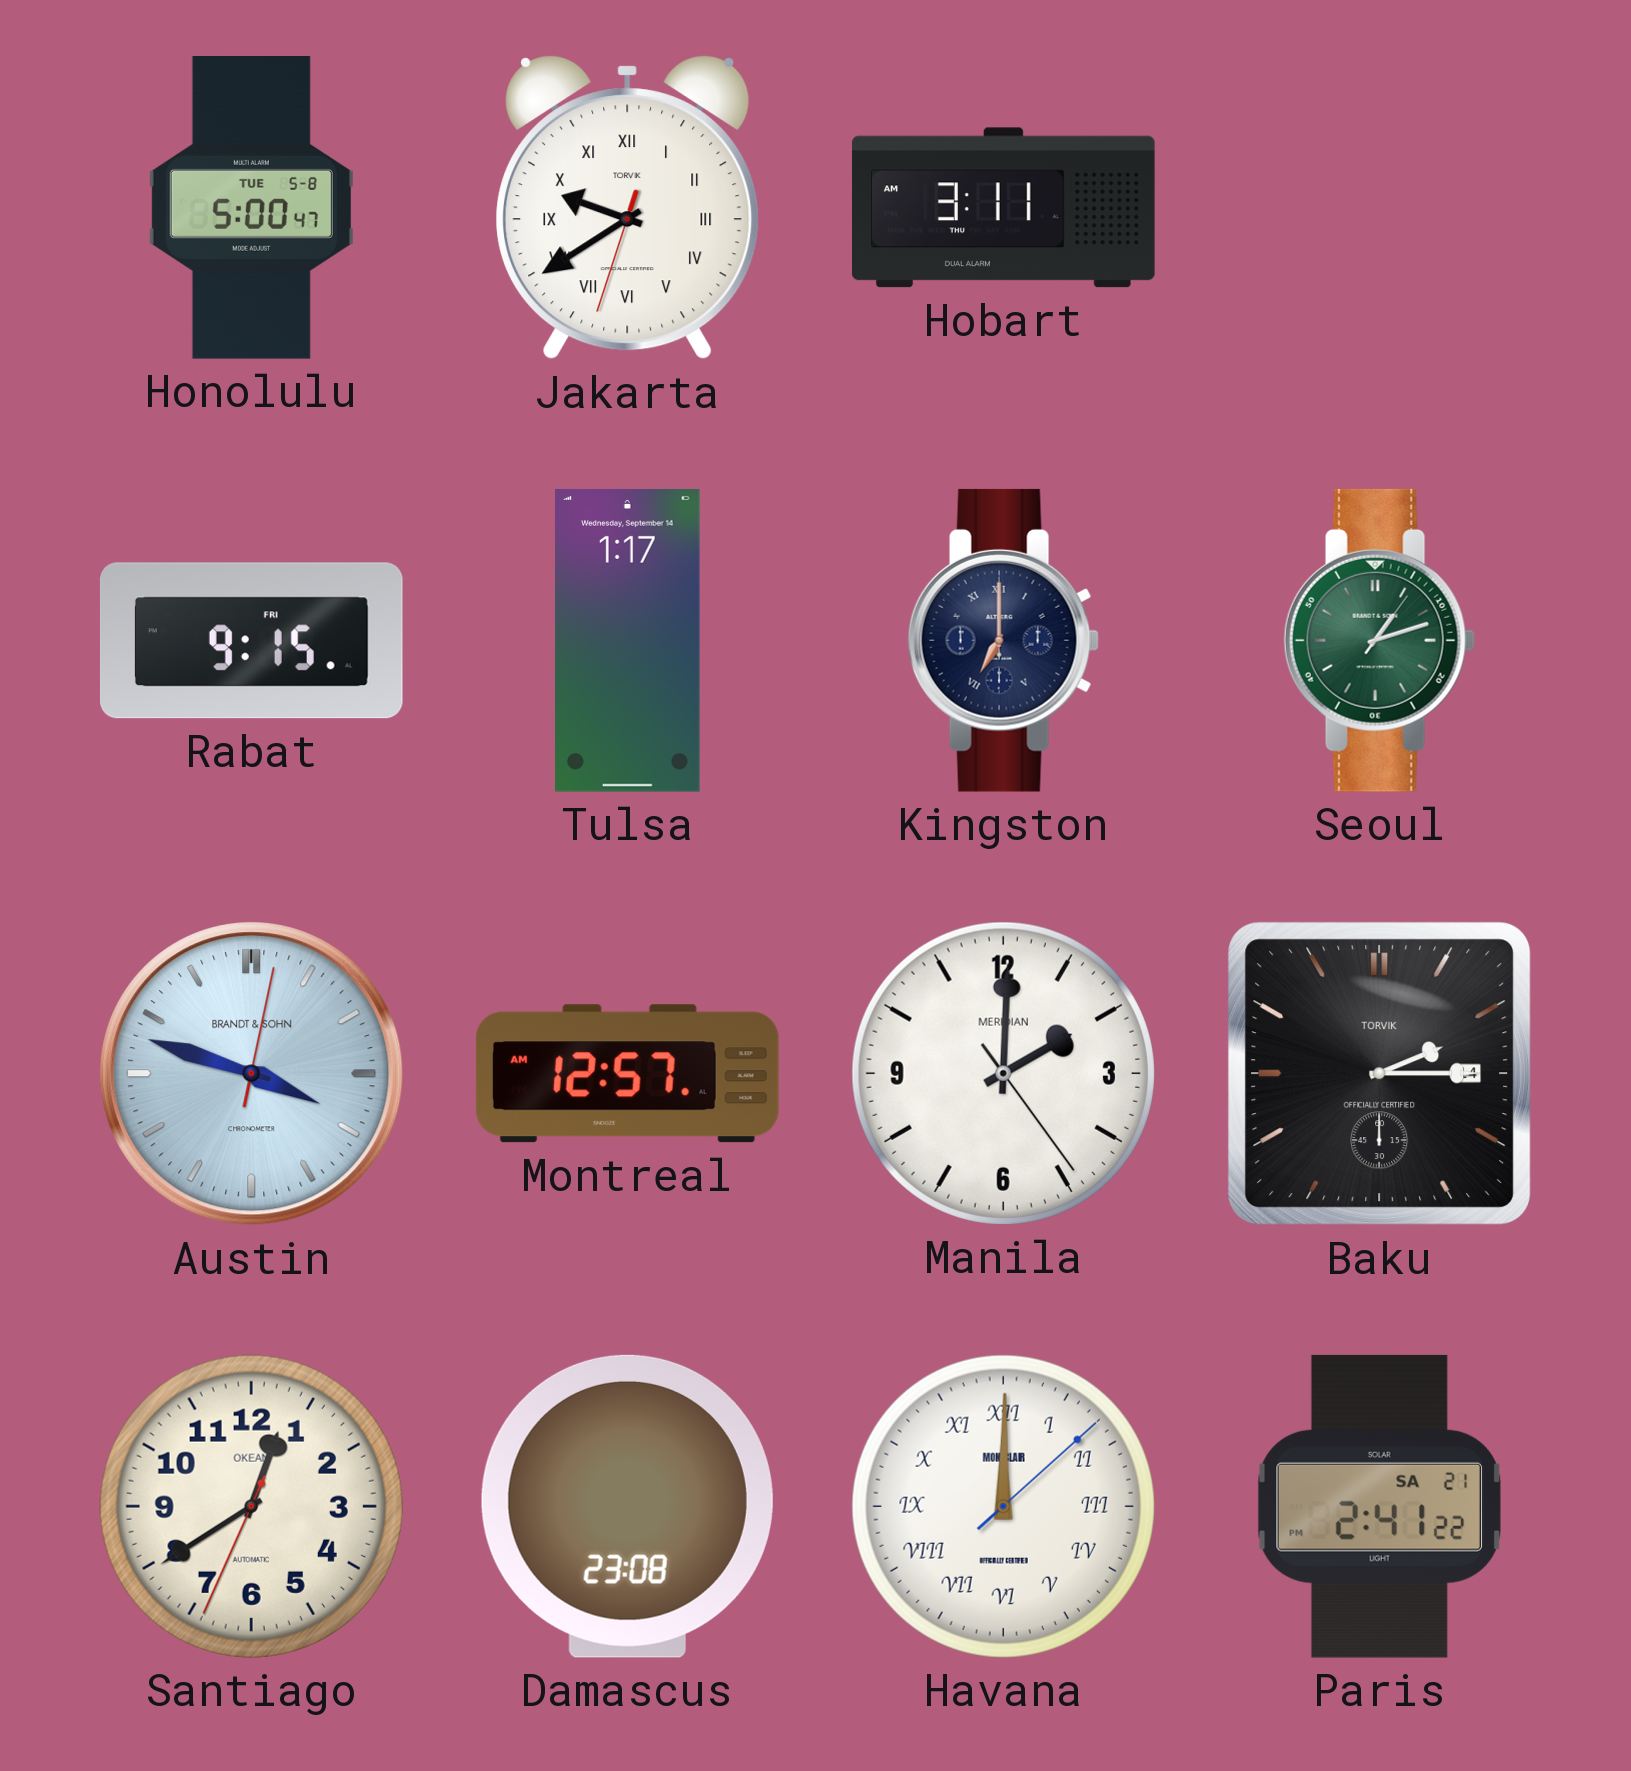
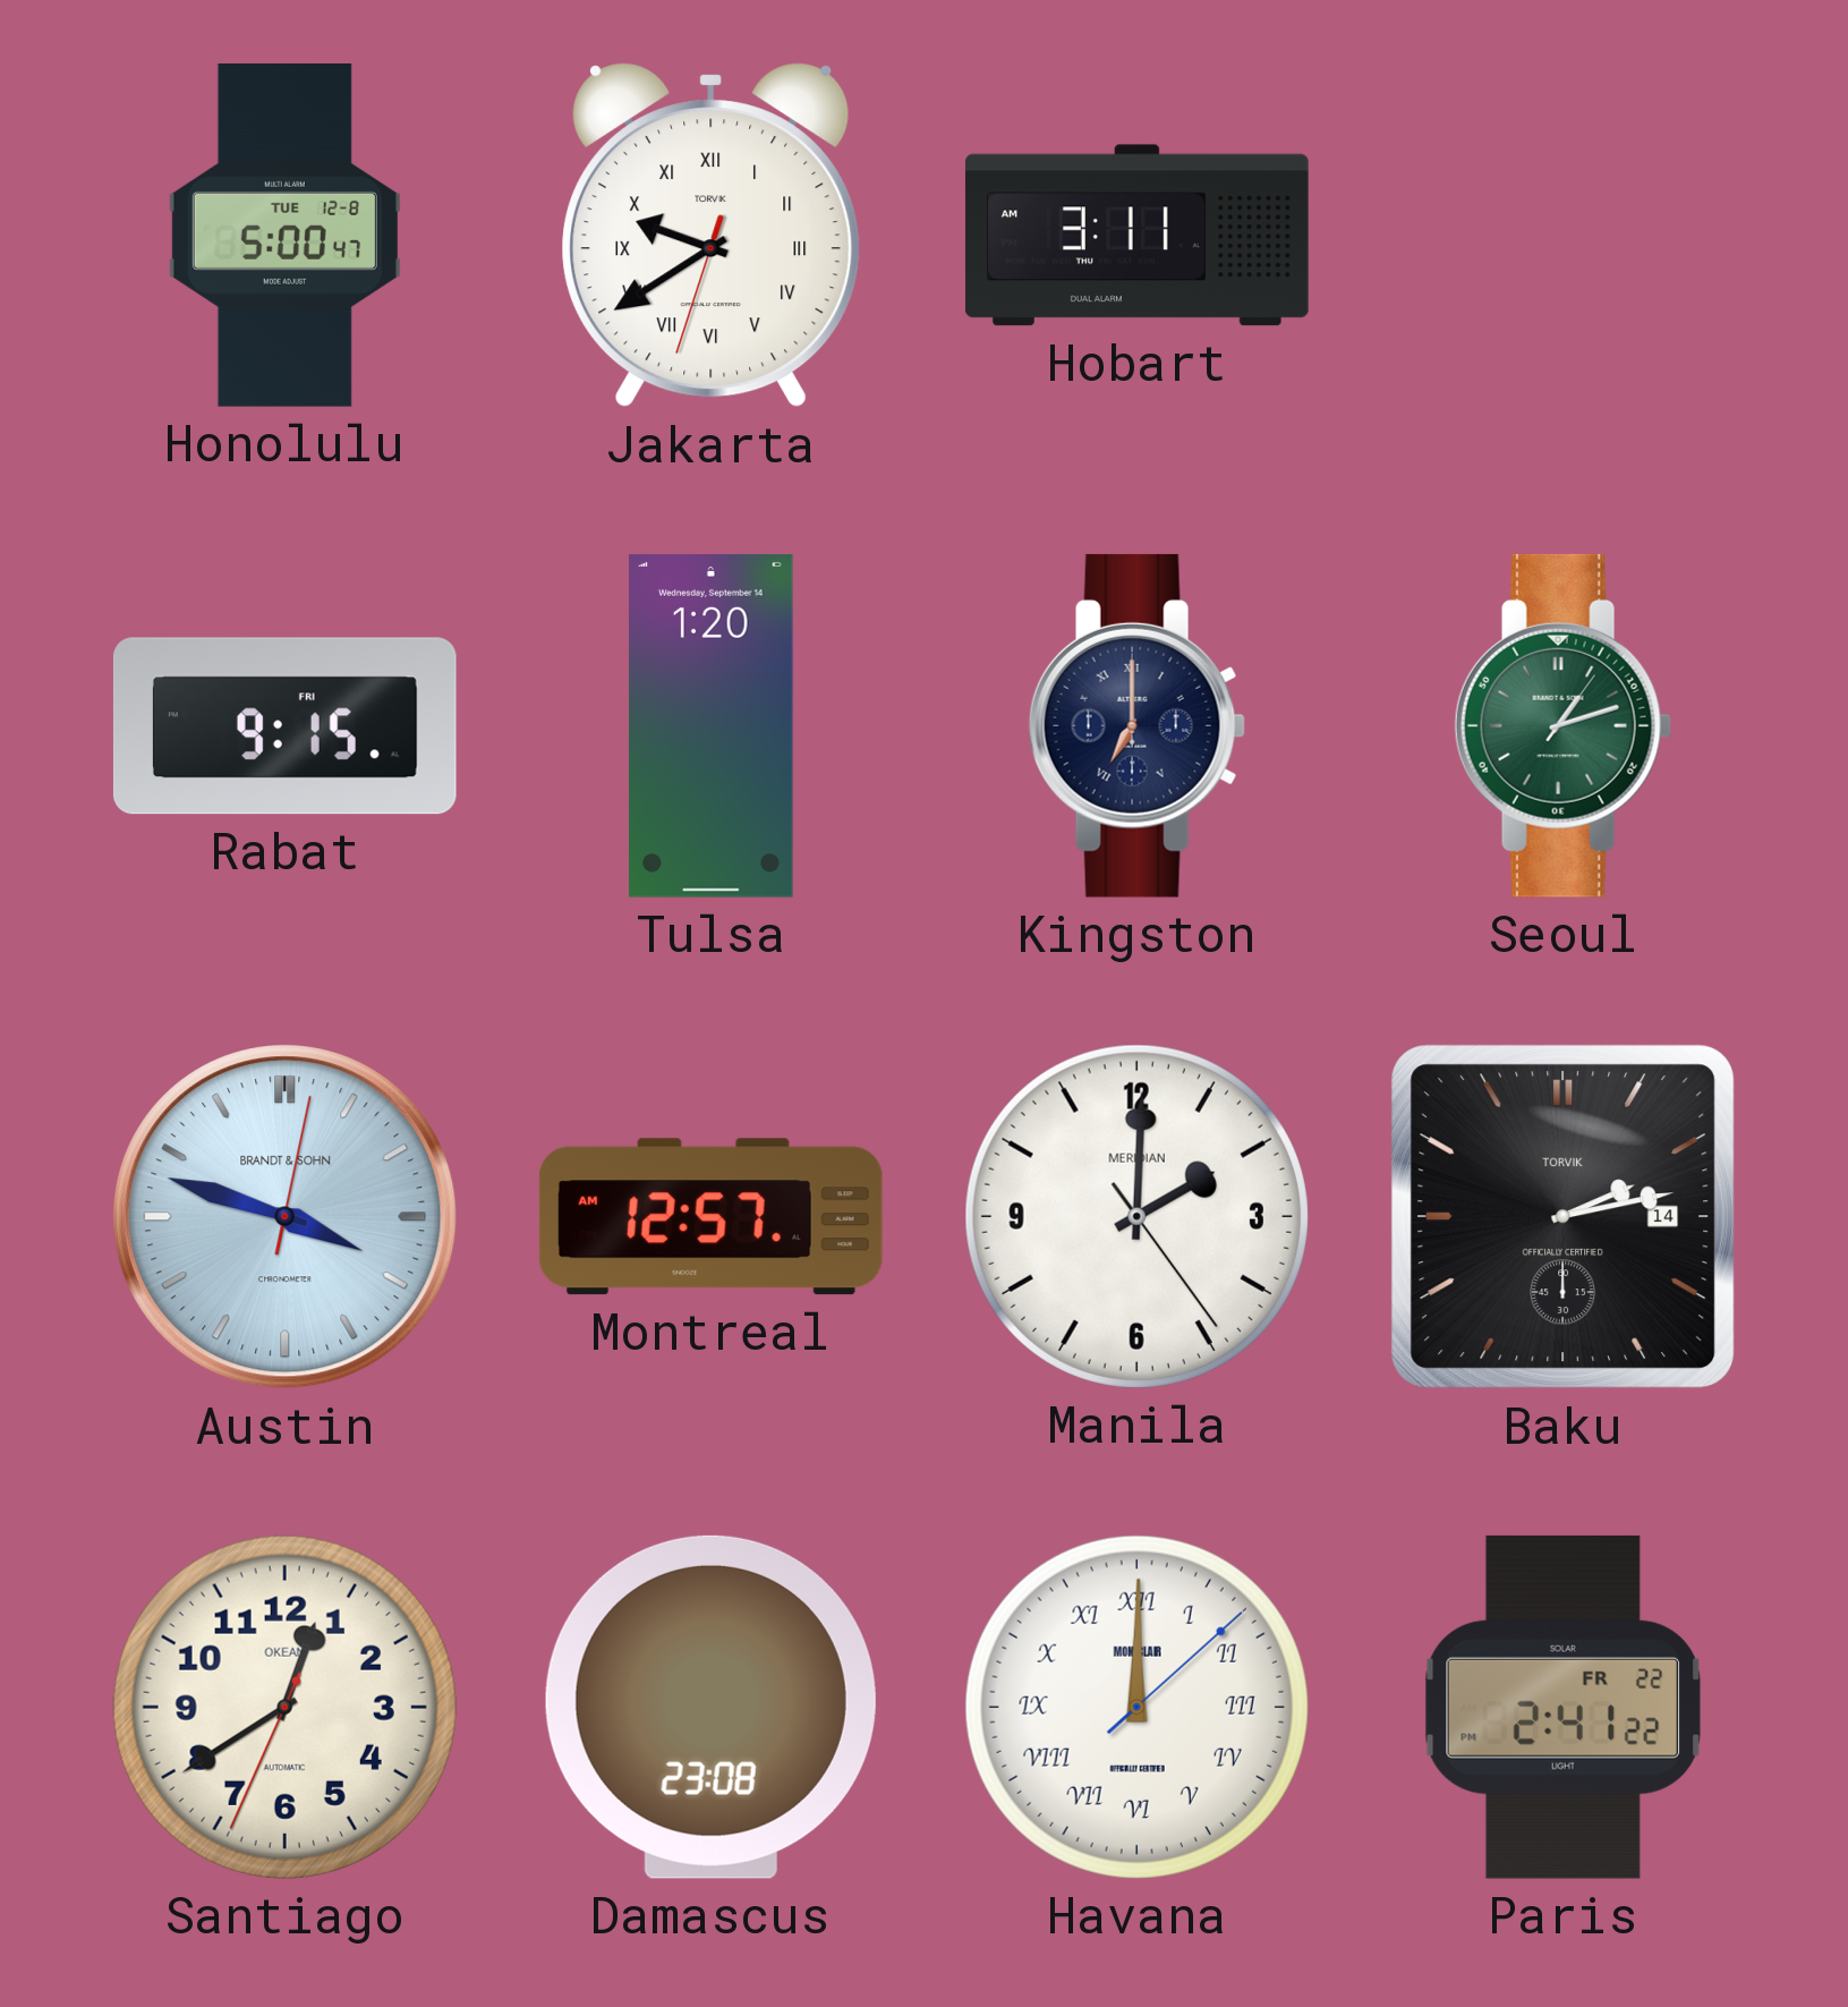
Honolulu date: TUE 5-8 -> TUE 12-8 (284, 236)
Tulsa: 1:17 -> 1:20 (712, 725)
Baku: 2:15 -> 2:13 (1564, 1217)
Paris date: SA 21 -> FR 22 (1562, 1707)
